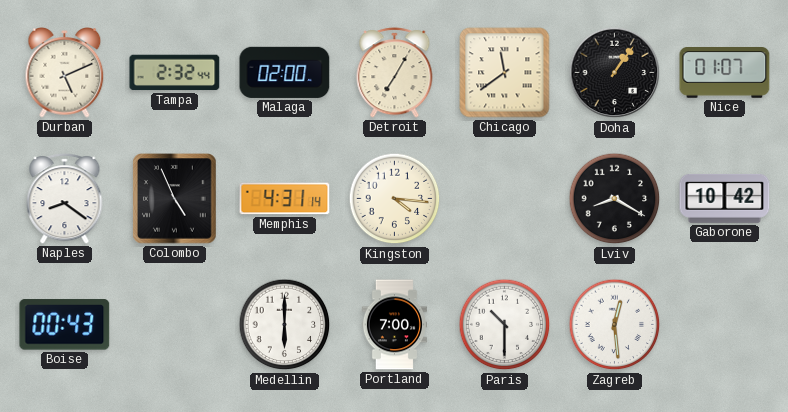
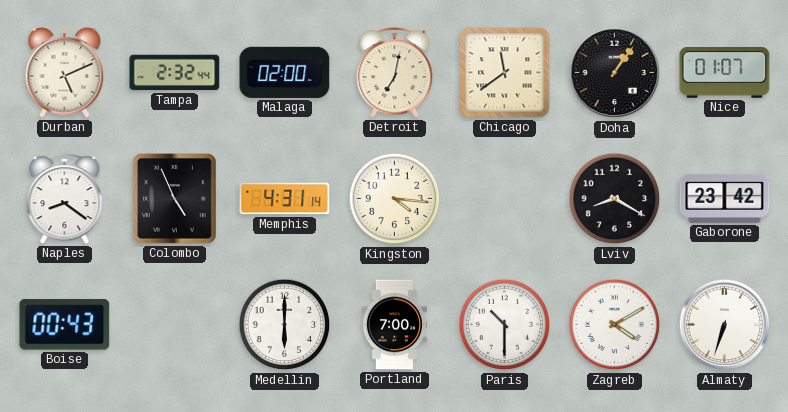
Detroit: 7:05 -> 7:02 (395, 73)
Gaborone: 10:42 -> 23:42 (725, 198)
Zagreb: 12:29 -> 4:10 (615, 325)
Almaty: none -> 6:33 (725, 325)
